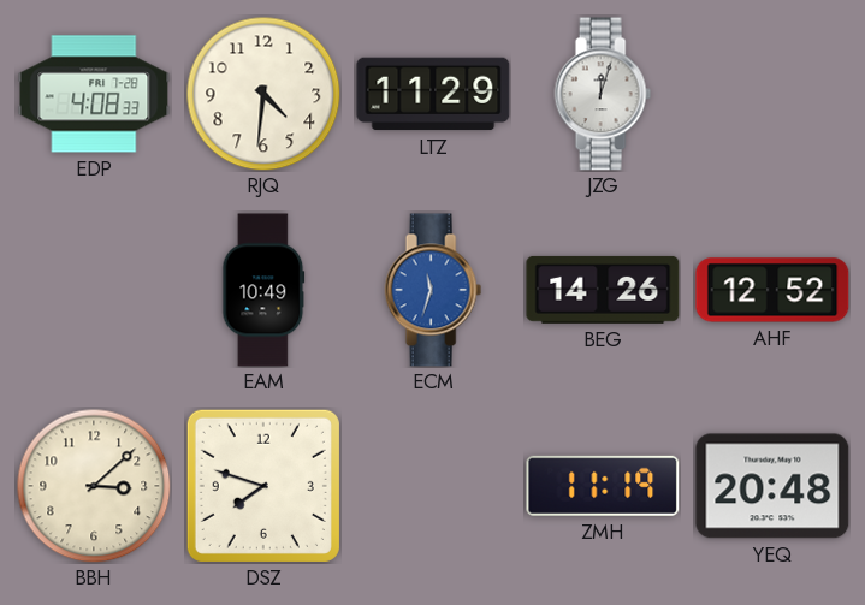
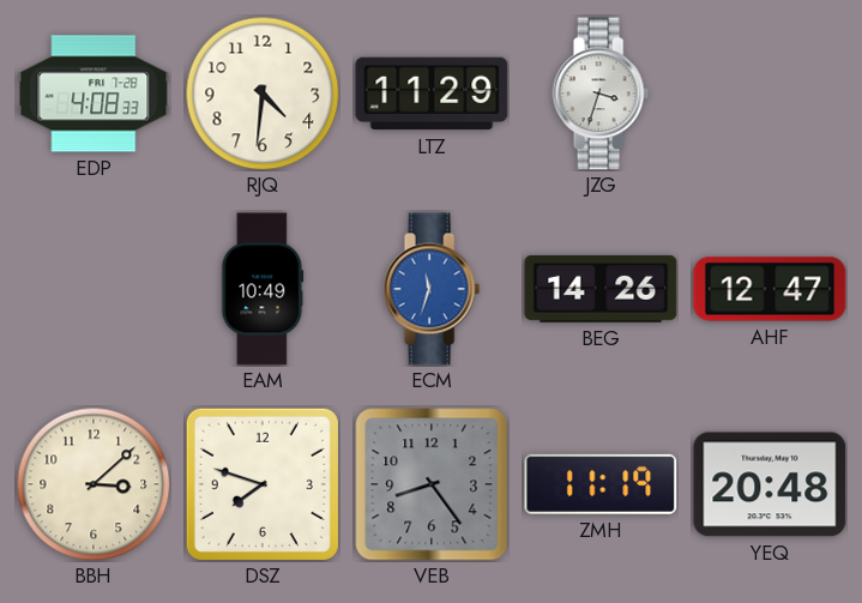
JZG: 12:03 -> 3:33 (601, 94)
AHF: 12:52 -> 12:47 (770, 289)
VEB: none -> 8:24 (432, 484)
